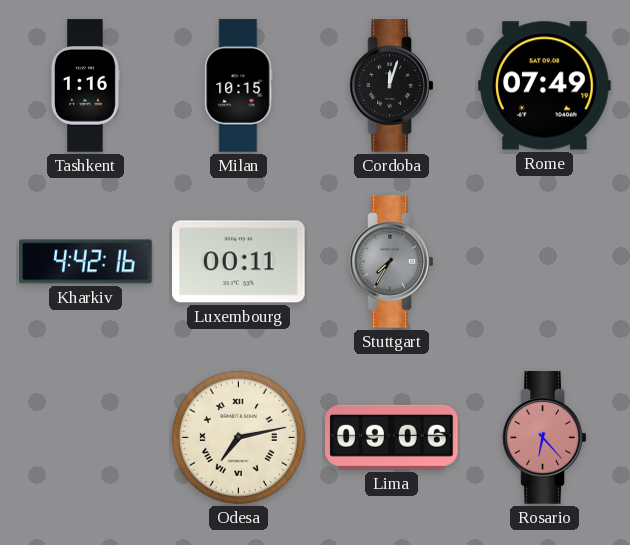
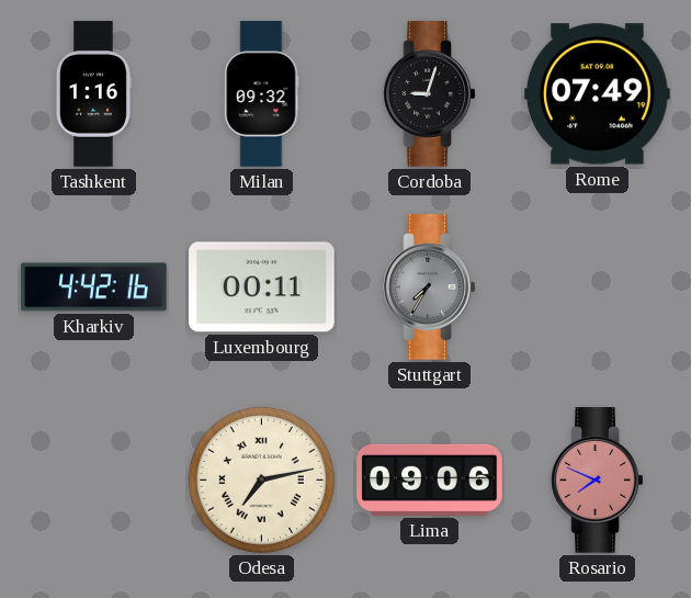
Milan: 10:15 -> 09:32 (262, 94)
Cordoba: 12:03 -> 9:03 (430, 94)
Rosario: 6:23 -> 7:49 (598, 481)
